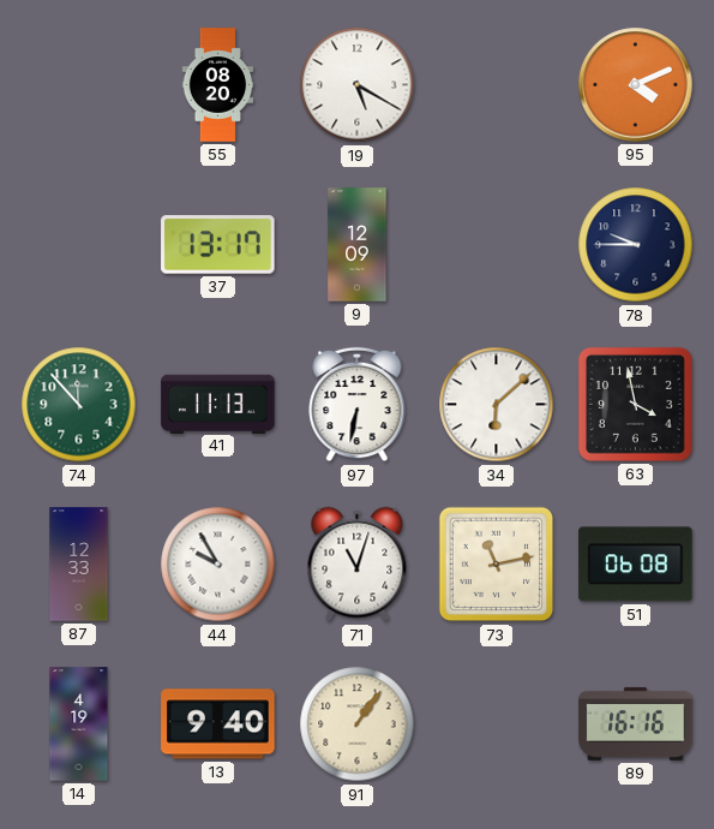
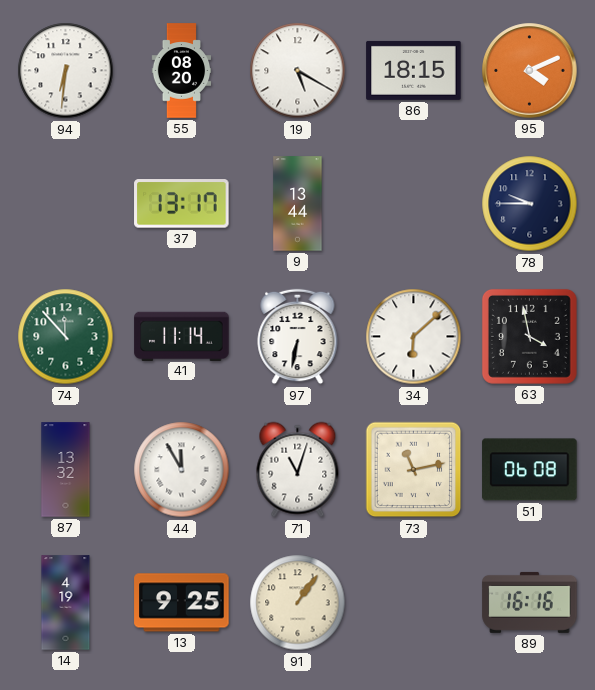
94: none -> 6:31 (66, 71)
86: none -> 18:15 (414, 70)
9: 12:09 -> 13:44 (298, 204)
41: 11:13 -> 11:14 (182, 336)
87: 12:33 -> 13:32 (66, 470)
44: 9:55 -> 11:55 (182, 470)
13: 9:40 -> 9:25 (182, 603)
